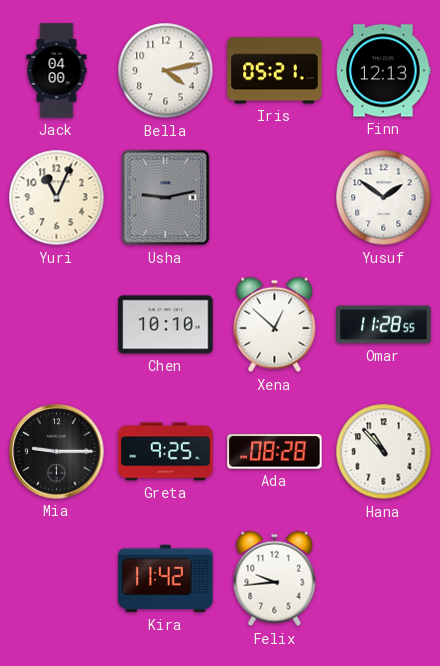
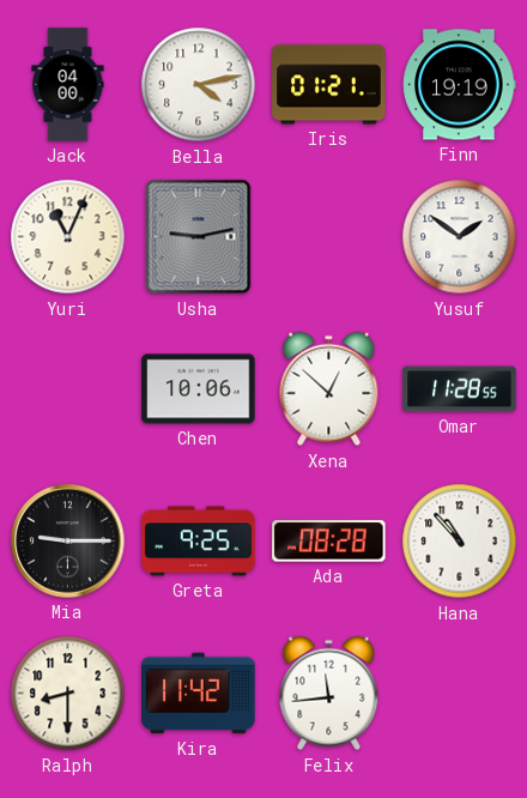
Iris: 05:21 -> 01:21 (329, 85)
Finn: 12:13 -> 19:19 (460, 85)
Chen: 10:10 -> 10:06 (199, 389)
Ralph: none -> 8:30 (68, 694)
Felix: 9:44 -> 11:44 (329, 694)
